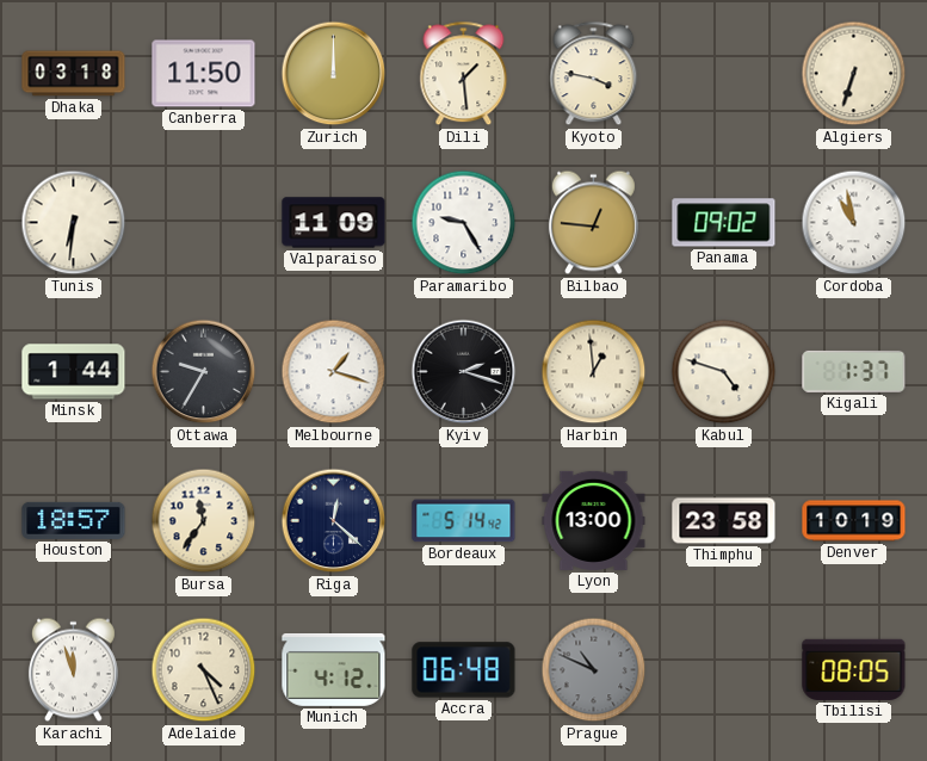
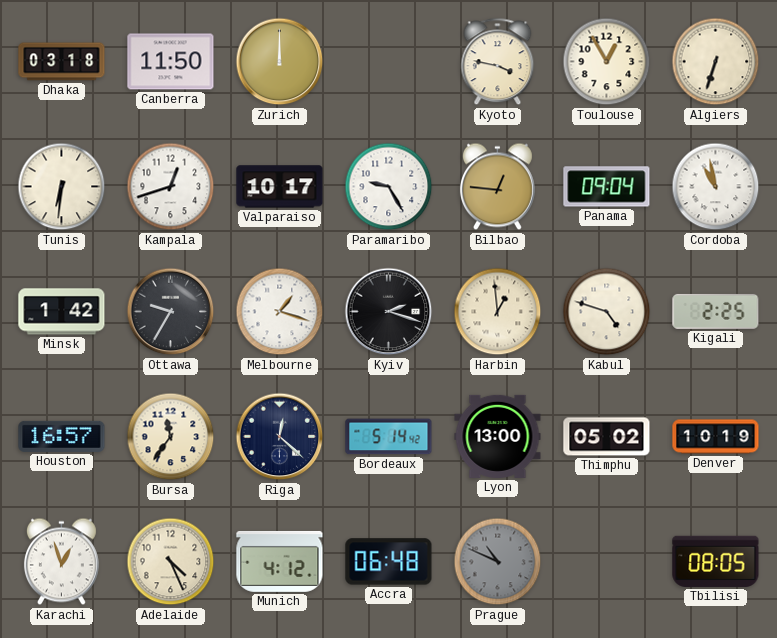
Dili: 1:29 -> none (464, 74)
Toulouse: none -> 12:55 (607, 62)
Kampala: none -> 12:42 (171, 187)
Valparaiso: 11:09 -> 10:17 (280, 187)
Panama: 09:02 -> 09:04 (607, 187)
Minsk: 1:44 -> 1:42 (62, 312)
Kigali: 1:37 -> 2:25 (716, 311)
Houston: 18:57 -> 16:57 (62, 436)
Thimphu: 23:58 -> 05:02 (607, 437)
Karachi: 11:57 -> 12:57 (61, 562)
